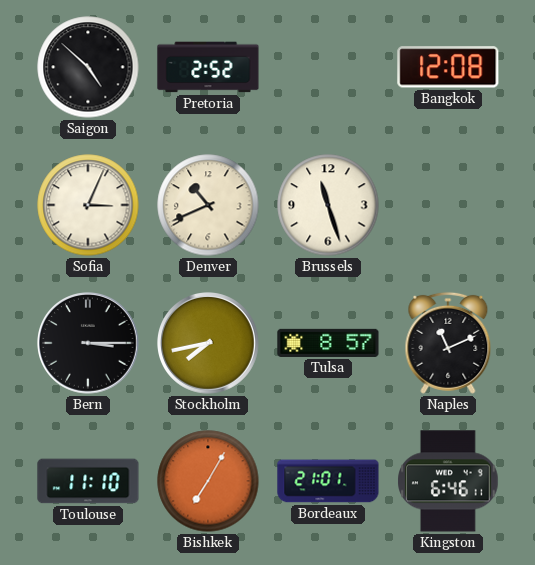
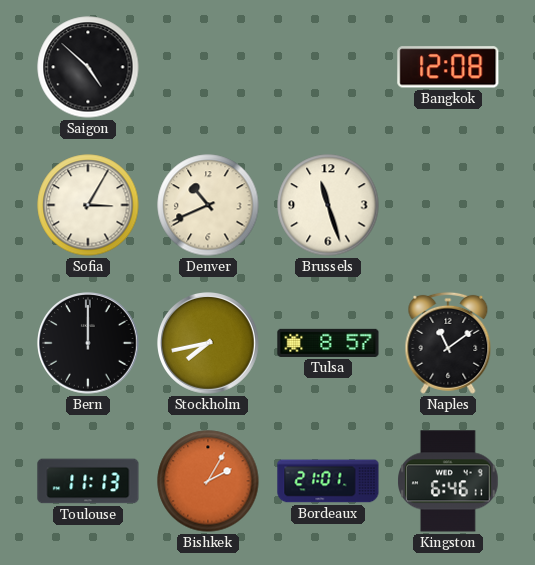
Pretoria: 2:52 -> none (208, 67)
Sofia: 3:04 -> 3:05 (88, 205)
Bern: 3:15 -> 12:00 (89, 344)
Naples: 11:11 -> 11:09 (448, 343)
Toulouse: 11:10 -> 11:13 (88, 481)
Bishkek: 7:05 -> 2:05 (208, 481)
